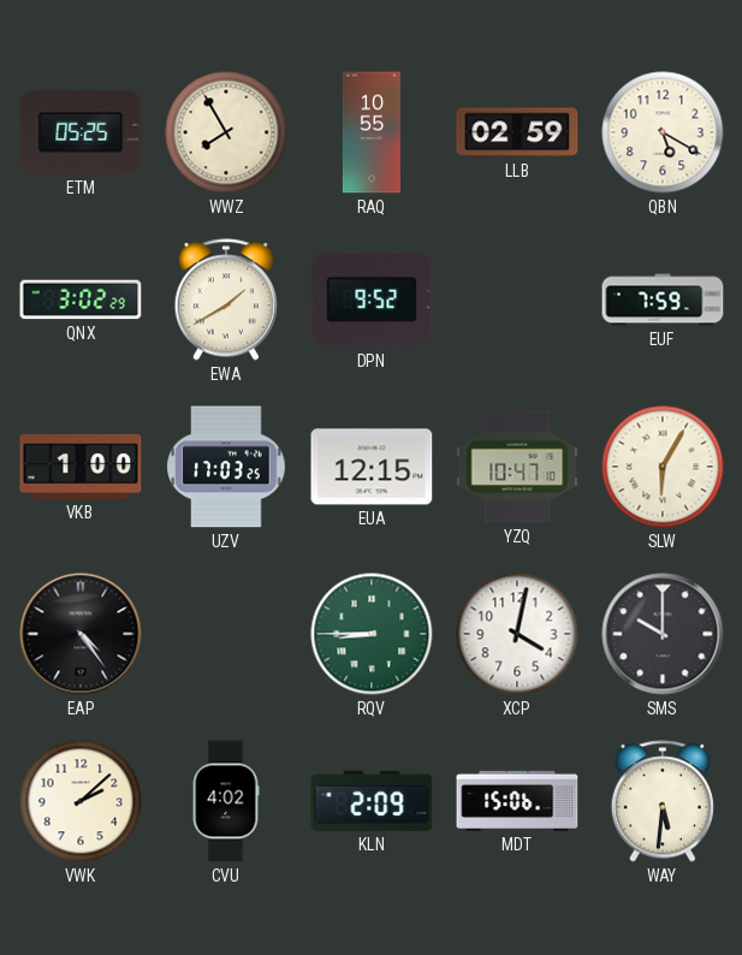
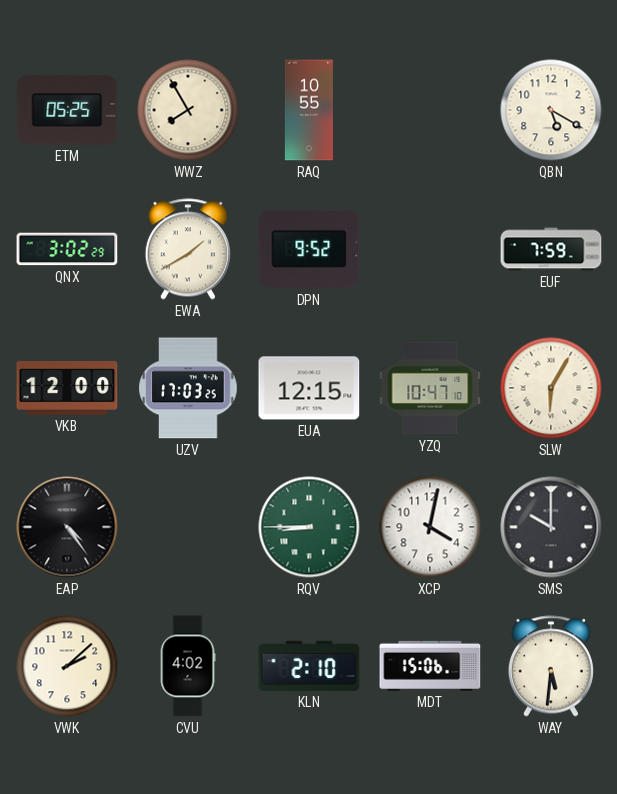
LLB: 02:59 -> none (517, 132)
VKB: 1:00 -> 12:00 (67, 388)
KLN: 2:09 -> 2:10 (309, 666)
